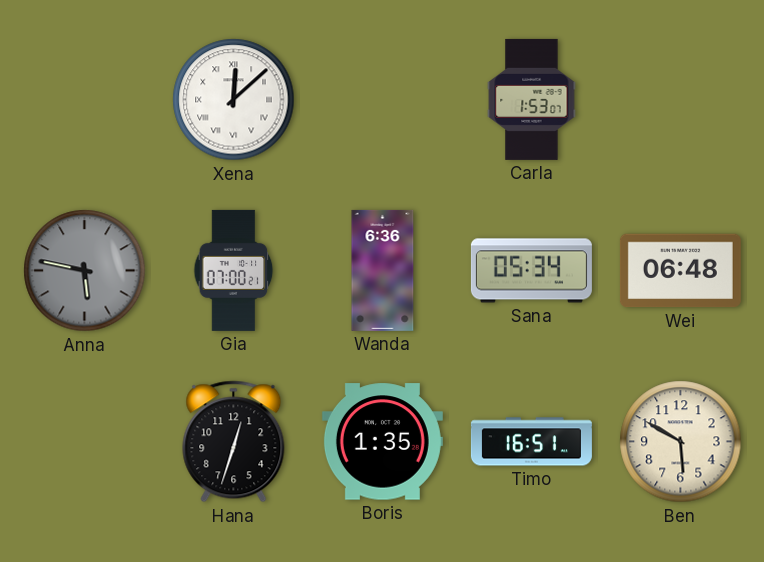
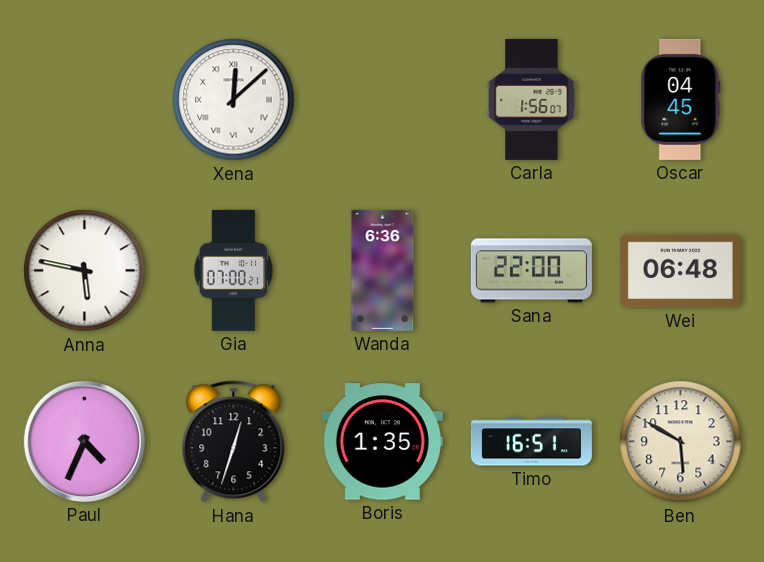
Carla: 1:53 -> 1:56 (532, 99)
Oscar: none -> 04:45 (681, 99)
Anna dial: grey -> white (85, 271)
Sana: 05:34 -> 22:00 (531, 271)
Paul: none -> 4:34 (84, 441)
